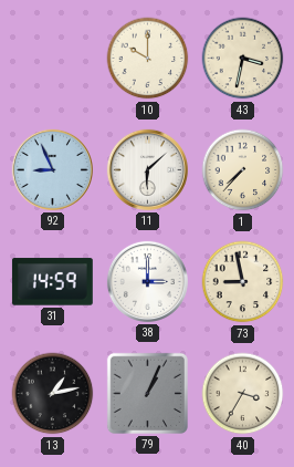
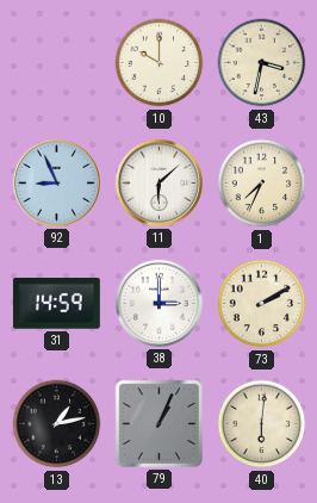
1: 7:37 -> 7:34 (262, 184)
73: 8:58 -> 2:10 (262, 304)
40: 3:35 -> 6:01 (262, 424)
